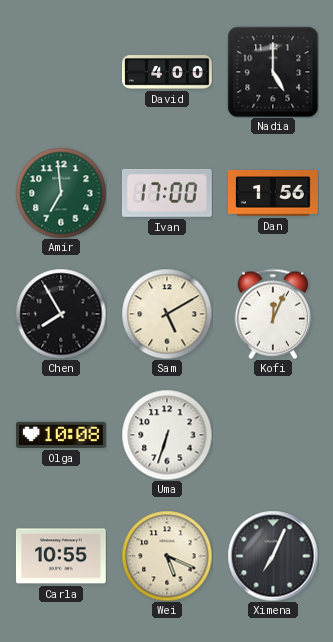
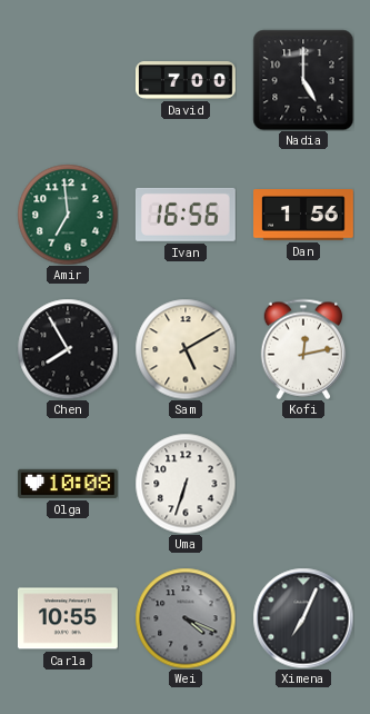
David: 4:00 -> 7:00 (187, 80)
Ivan: 17:00 -> 16:56 (186, 215)
Kofi: 12:04 -> 12:13 (303, 349)
Wei: 5:19 -> 4:19 (186, 618)
Wei dial: cream -> grey (186, 618)
